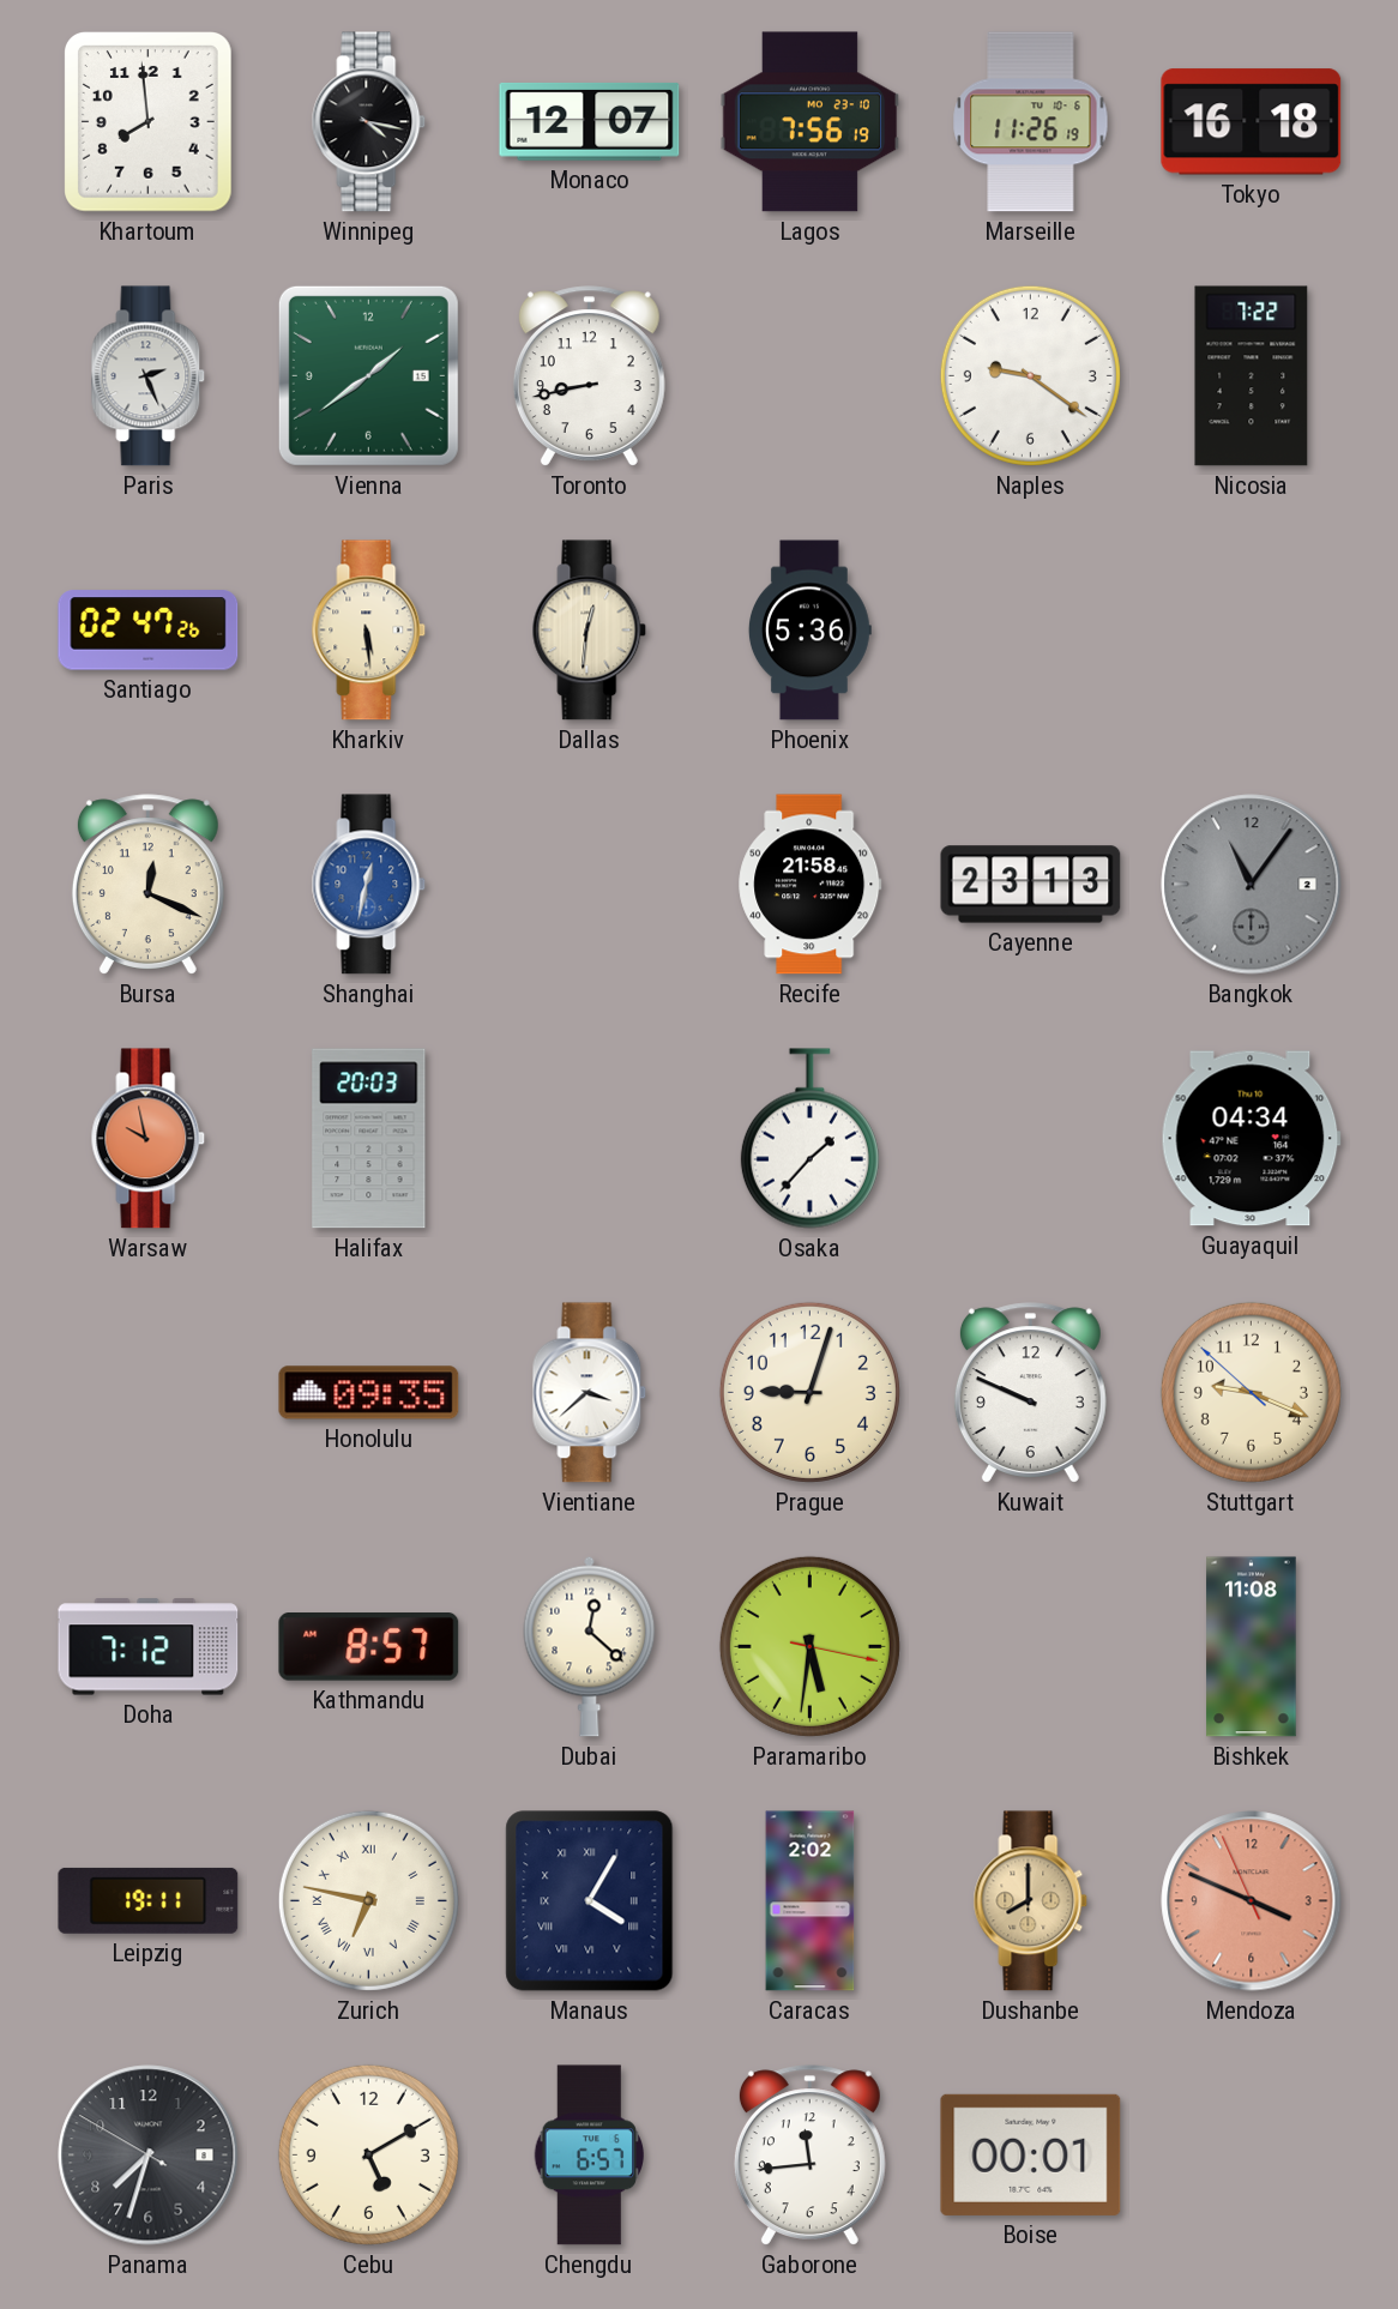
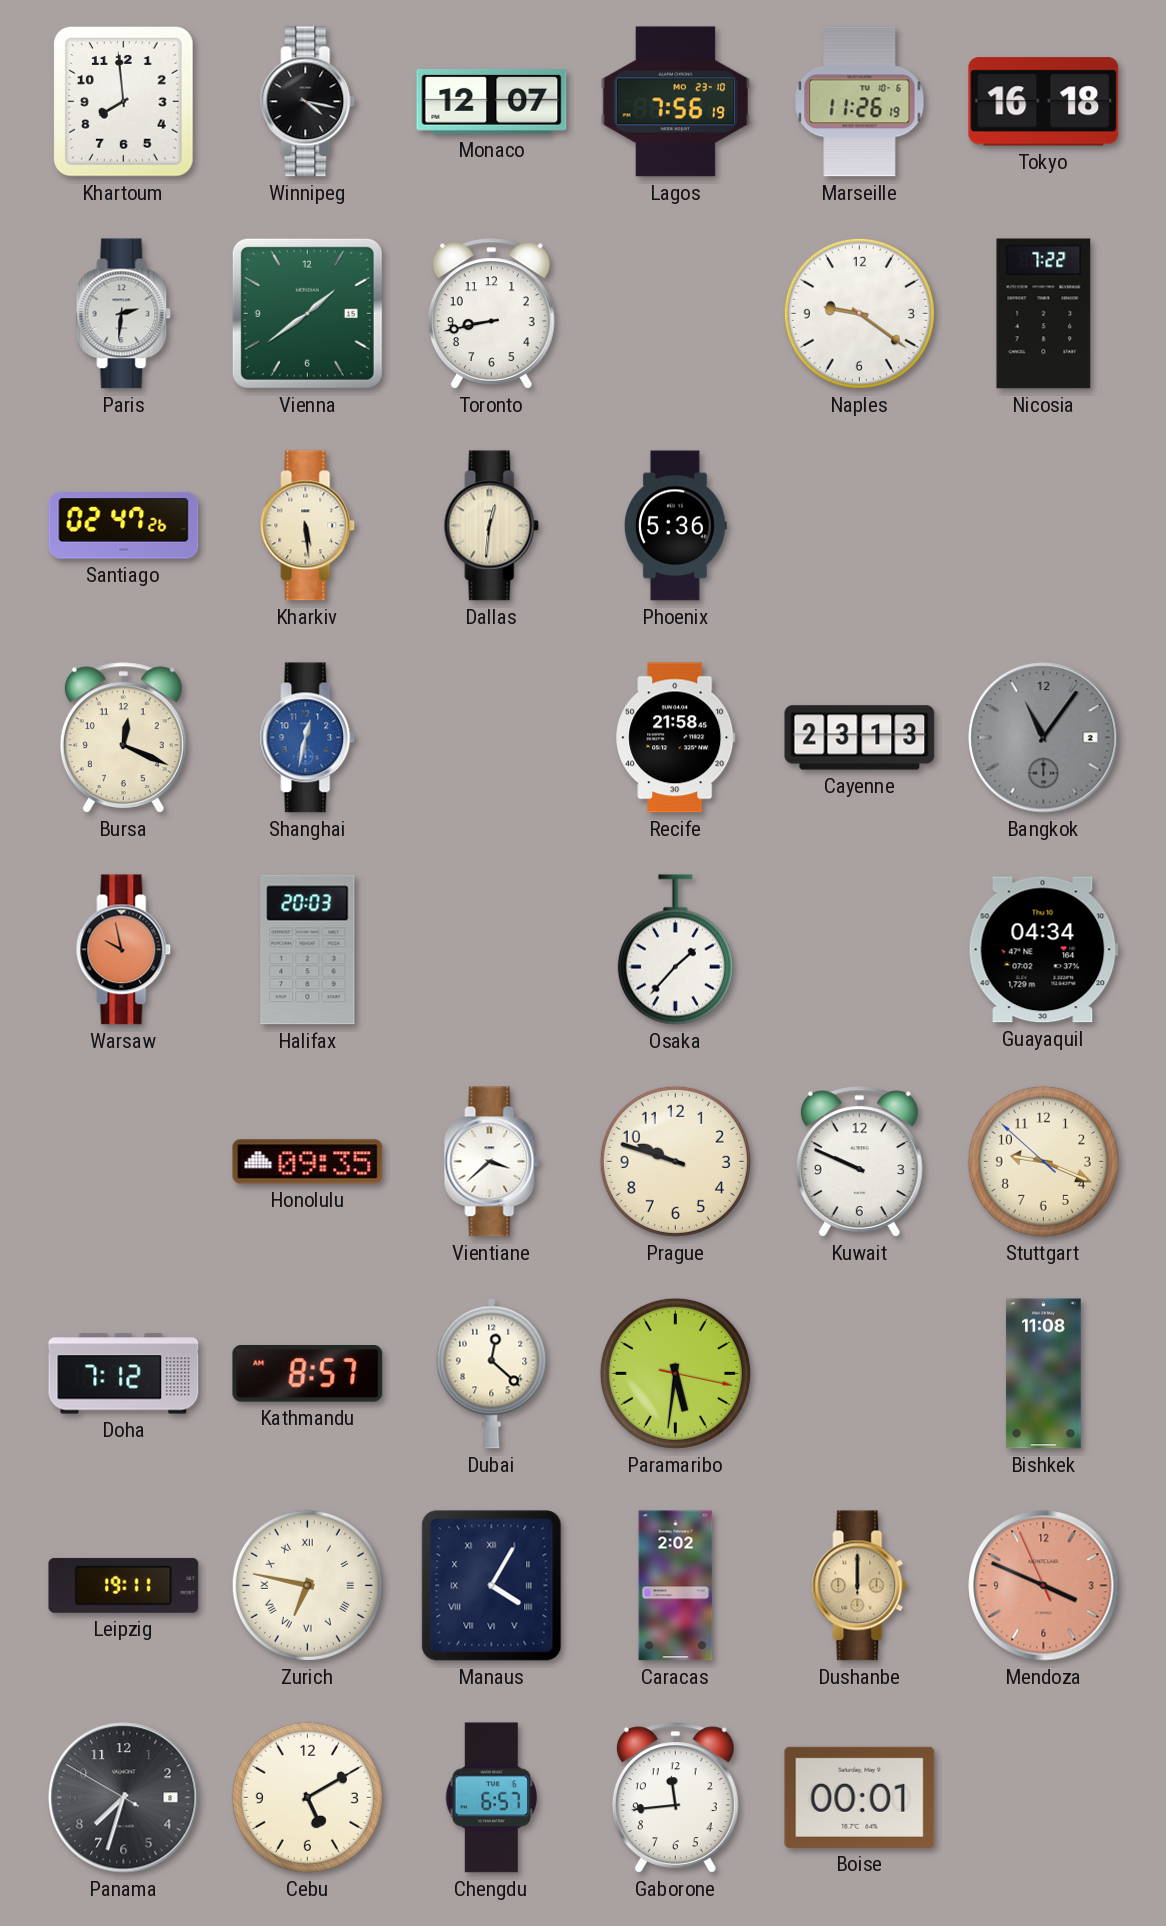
Paris: 2:26 -> 2:31 (124, 314)
Prague: 9:03 -> 9:48 (675, 1161)
Dushanbe: 8:00 -> 12:00 (860, 1586)
